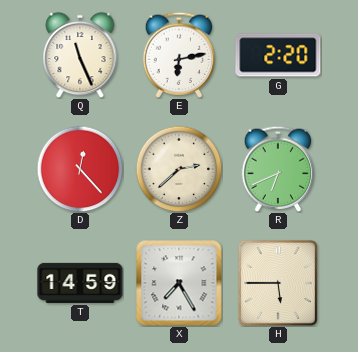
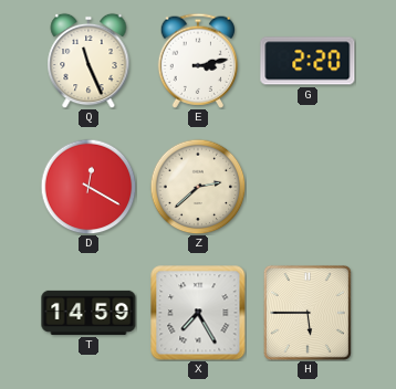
E: 6:13 -> 3:13 (198, 61)
D: 12:23 -> 12:20 (88, 187)
R: 6:41 -> none (278, 169)
